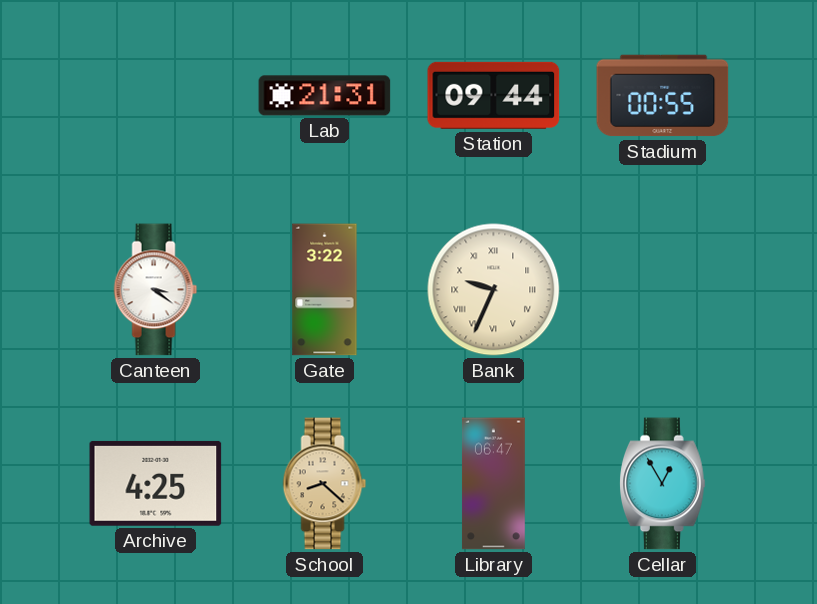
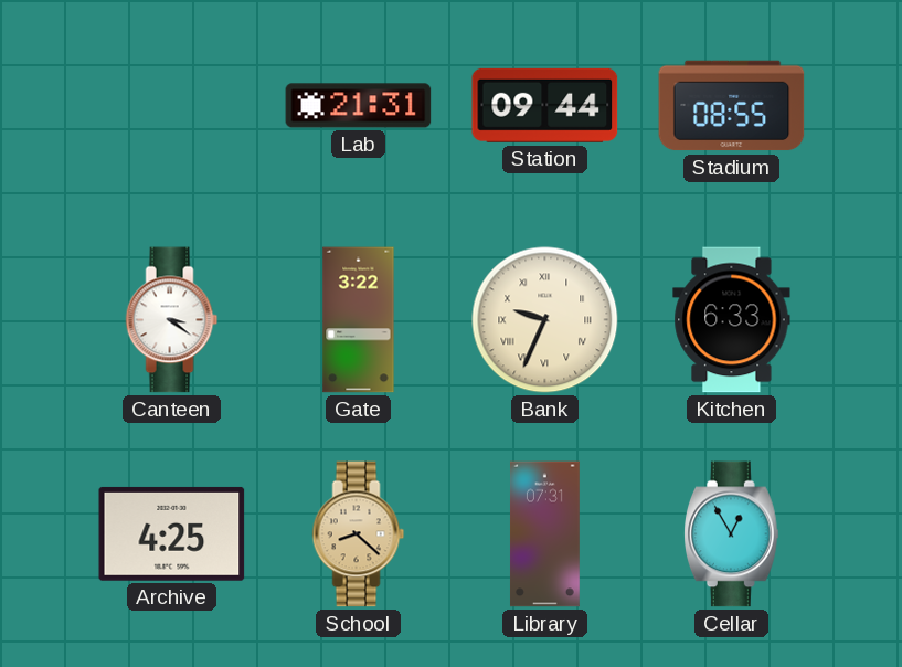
Stadium: 00:55 -> 08:55 (732, 106)
Kitchen: none -> 6:33 (732, 320)
Library: 06:47 -> 07:31 (544, 534)
